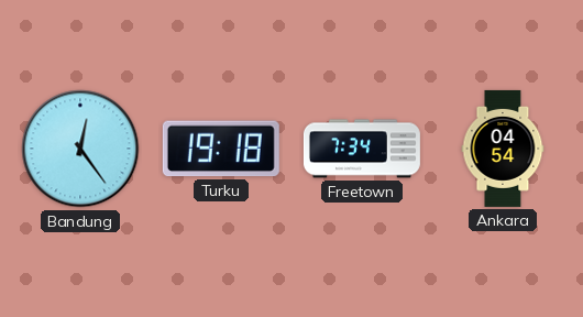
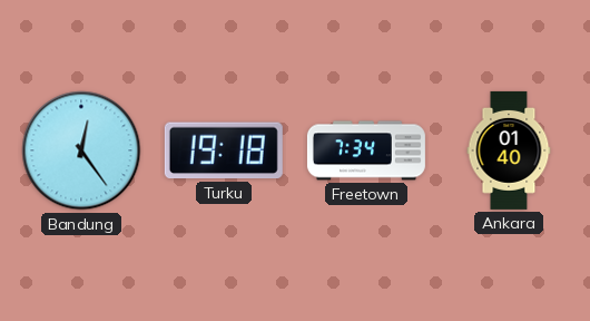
Ankara: 04:54 -> 01:40 (509, 150)
